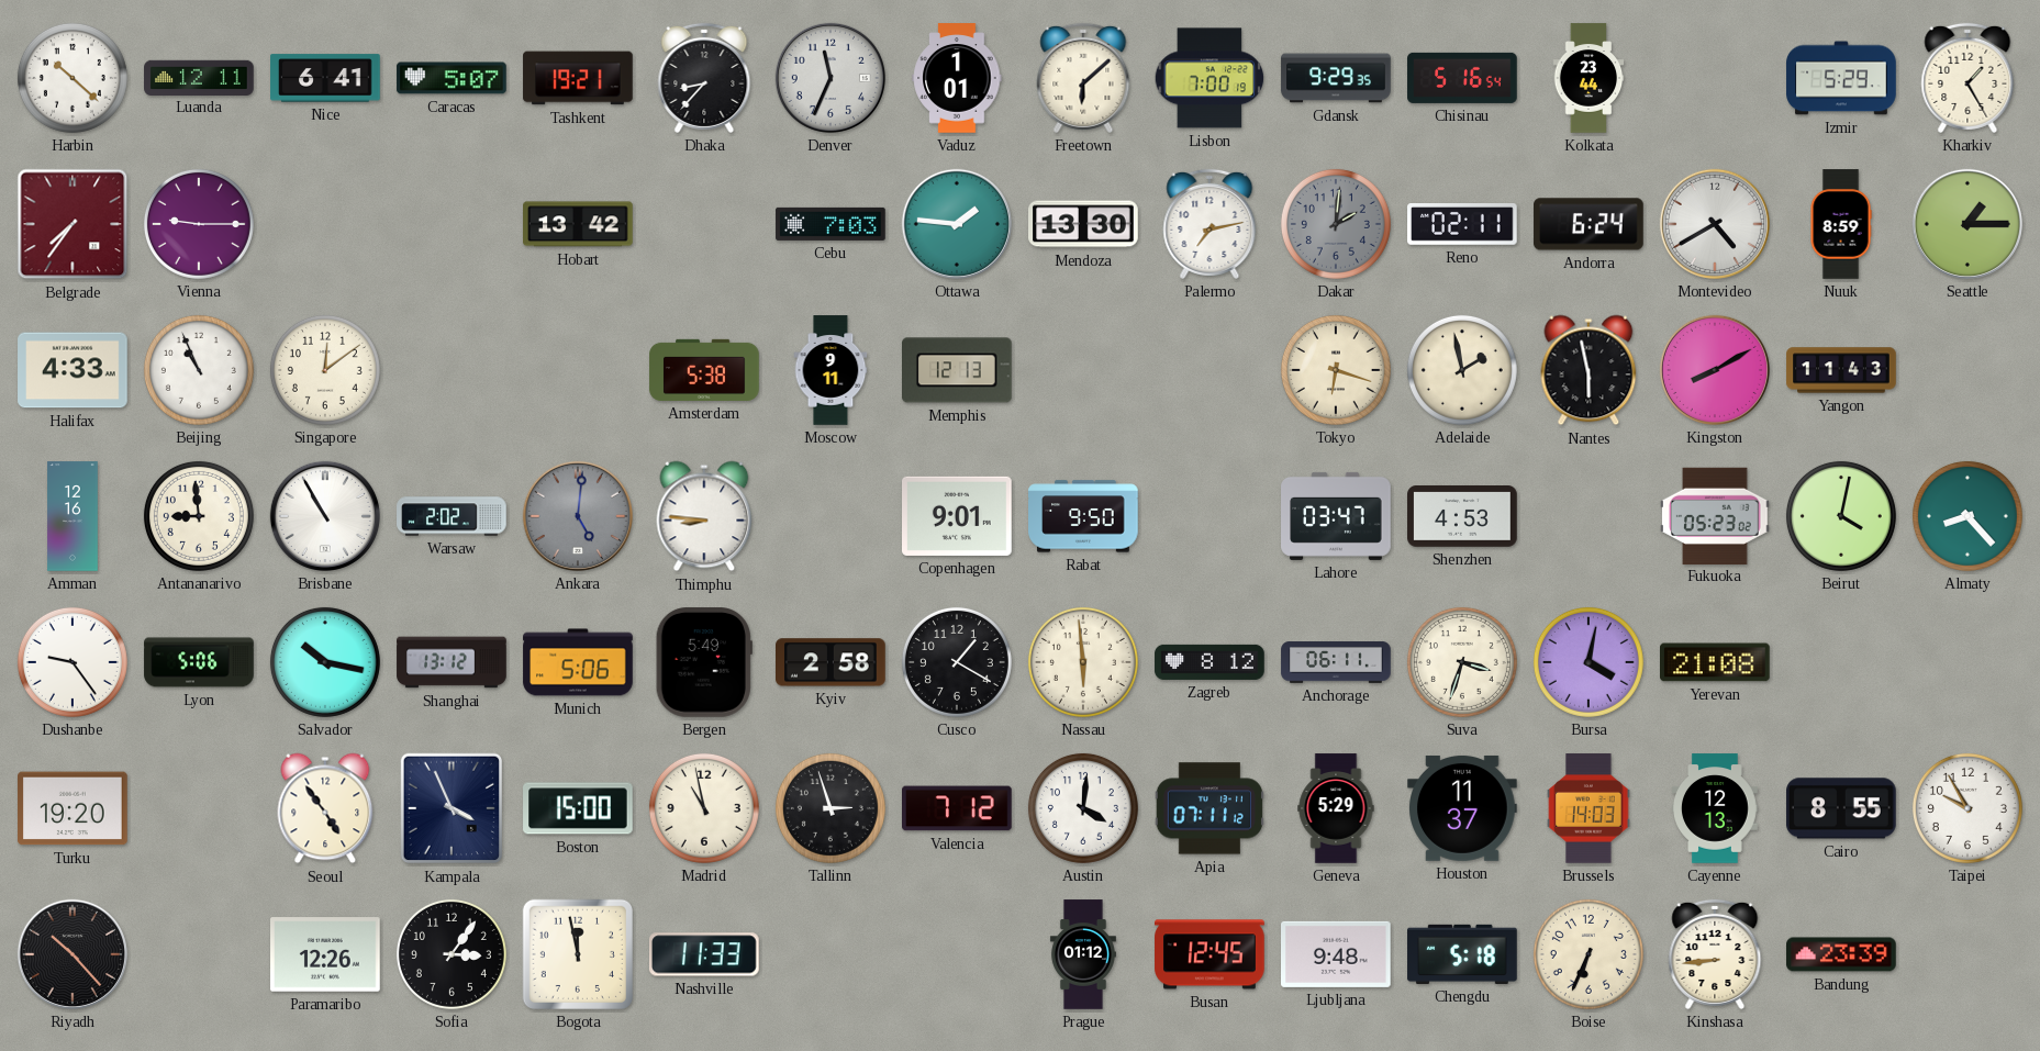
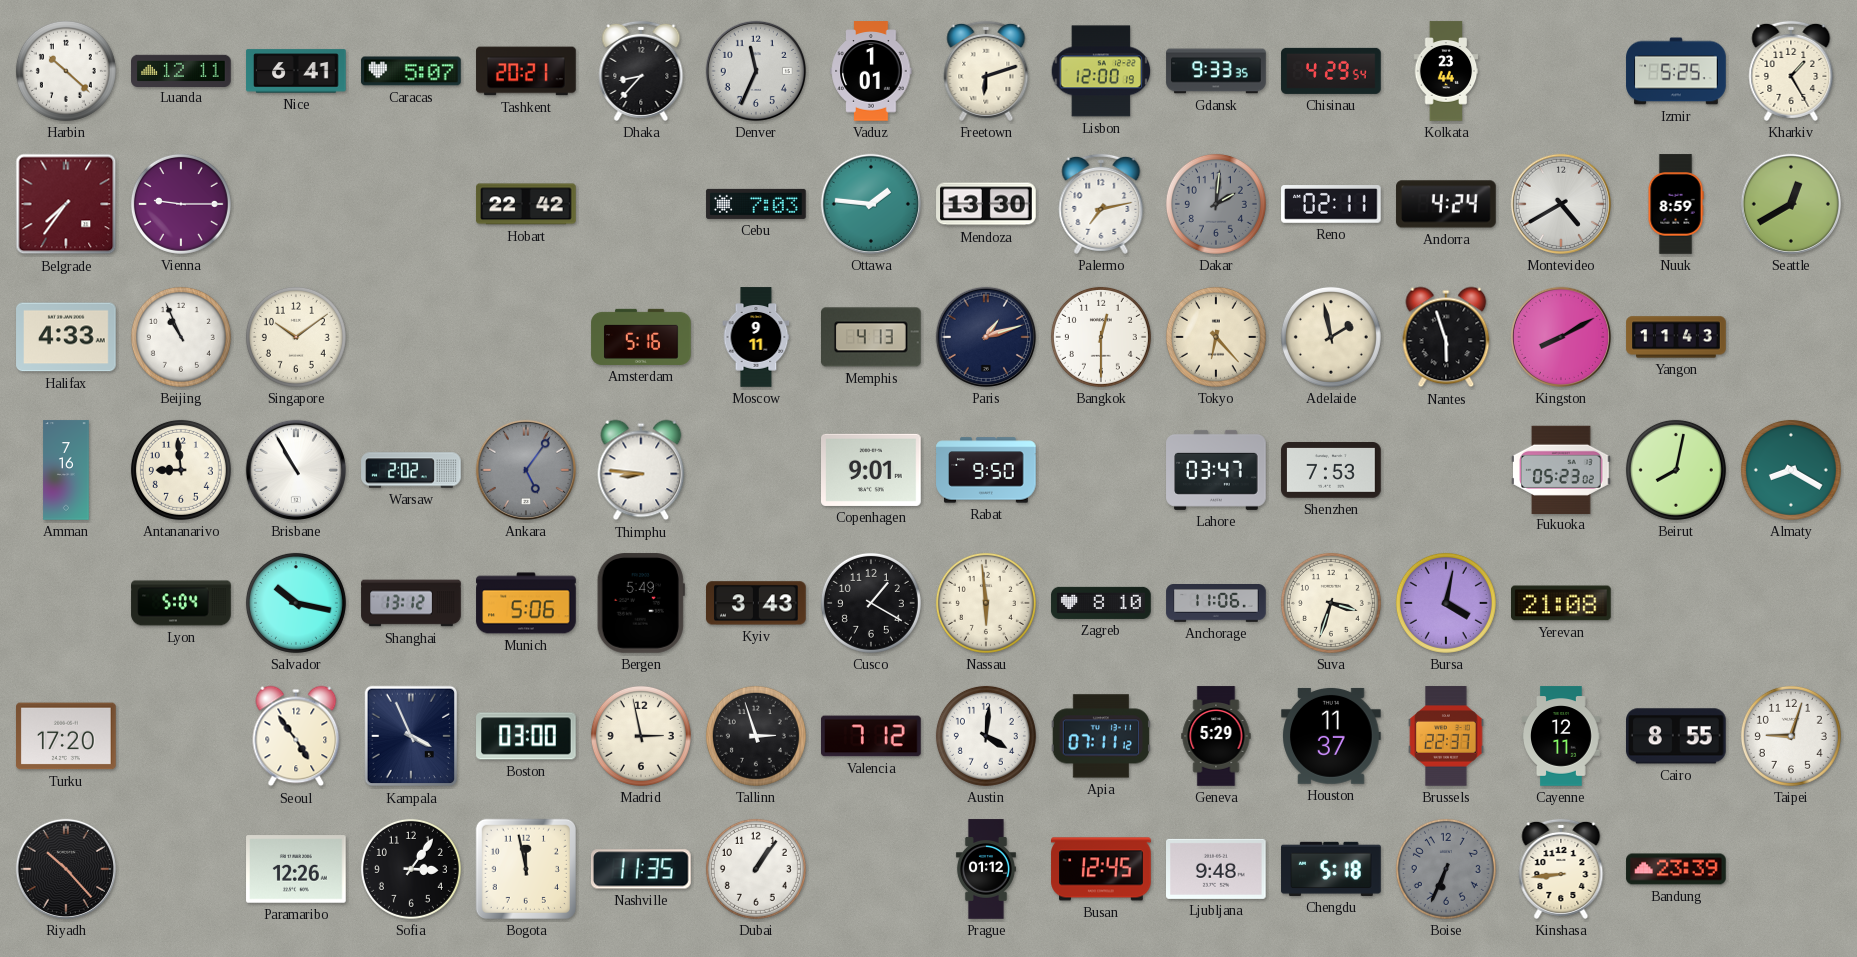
Tashkent: 19:21 -> 20:21 (526, 71)
Freetown: 6:08 -> 6:12 (986, 71)
Lisbon: 7:00 -> 12:00 (1101, 71)
Gdansk: 9:29 -> 9:33 (1216, 71)
Chisinau: 5:16 -> 4:29 (1331, 71)
Izmir: 5:29 -> 5:25 (1676, 71)
Hobart: 13:42 -> 22:42 (526, 204)
Andorra: 6:24 -> 4:24 (1446, 204)
Seattle: 1:15 -> 12:40 (1791, 204)
Singapore: 12:09 -> 10:09 (296, 337)
Amsterdam: 5:38 -> 5:16 (641, 337)
Memphis: 12:13 -> 4:13 (872, 337)
Paris: none -> 1:12 (986, 337)
Bangkok: none -> 12:30 (1101, 337)
Tokyo: 6:18 -> 6:23 (1216, 337)
Nantes: 5:58 -> 5:57 (1446, 337)
Amman: 12:16 -> 7:16 (66, 470)
Ankara: 5:01 -> 5:06 (526, 470)
Shenzhen: 4:53 -> 7:53 (1331, 471)
Beirut: 4:02 -> 8:02 (1676, 470)
Almaty: 8:23 -> 8:20 (1791, 470)
Dushanbe: 9:24 -> none (73, 662)
Lyon: 5:06 -> 5:04 (181, 603)
Kyiv: 2:58 -> 3:43 (757, 603)
Zagreb: 8:12 -> 8:10 (1101, 603)
Anchorage: 06:11 -> 11:06 (1216, 603)
Turku: 19:20 -> 17:20 (67, 736)
Boston: 15:00 -> 03:00 (526, 736)
Madrid: 10:58 -> 2:58 (641, 736)
Brussels: 14:03 -> 22:37 (1446, 736)
Cayenne: 12:13 -> 12:11 (1562, 736)
Taipei: 9:55 -> 9:03 (1791, 736)
Nashville: 11:33 -> 11:35 (642, 869)
Dubai: none -> 1:06 (756, 869)
Boise dial: cream -> grey (1446, 869)
